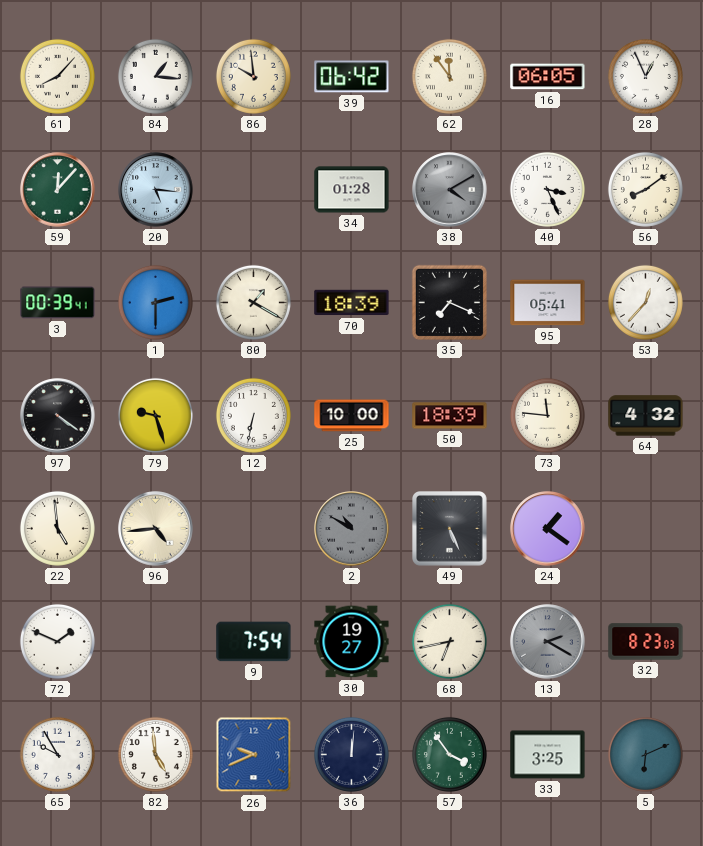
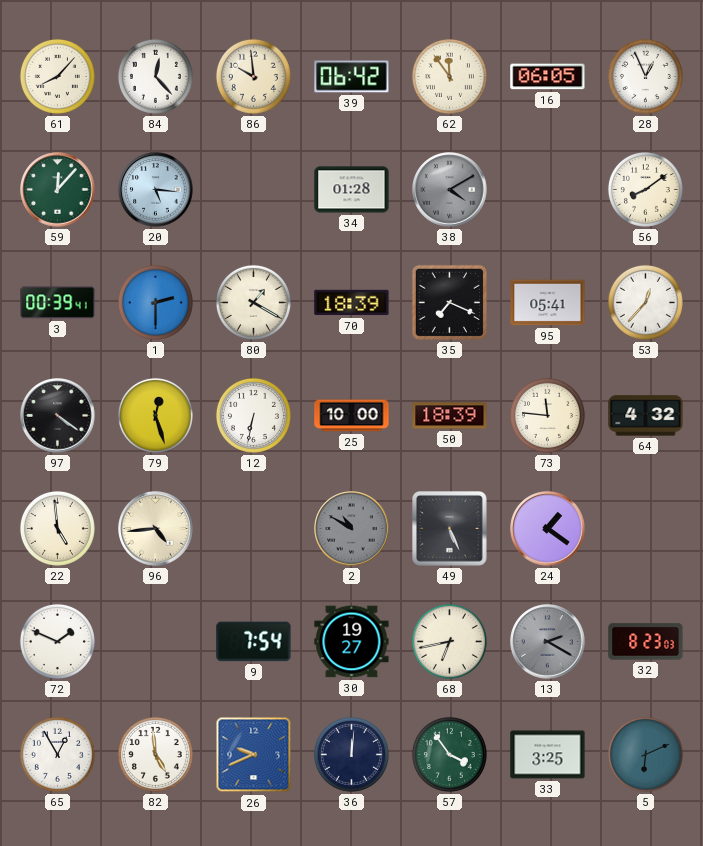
84: 1:16 -> 12:23 (155, 76)
40: 3:26 -> none (547, 189)
79: 9:27 -> 12:27 (155, 415)
65: 9:55 -> 12:55 (57, 754)
